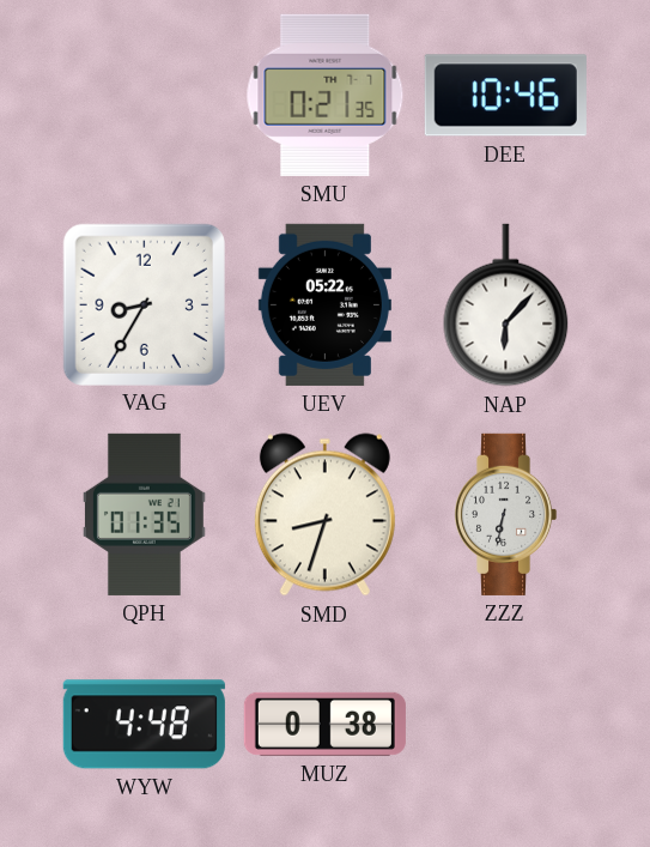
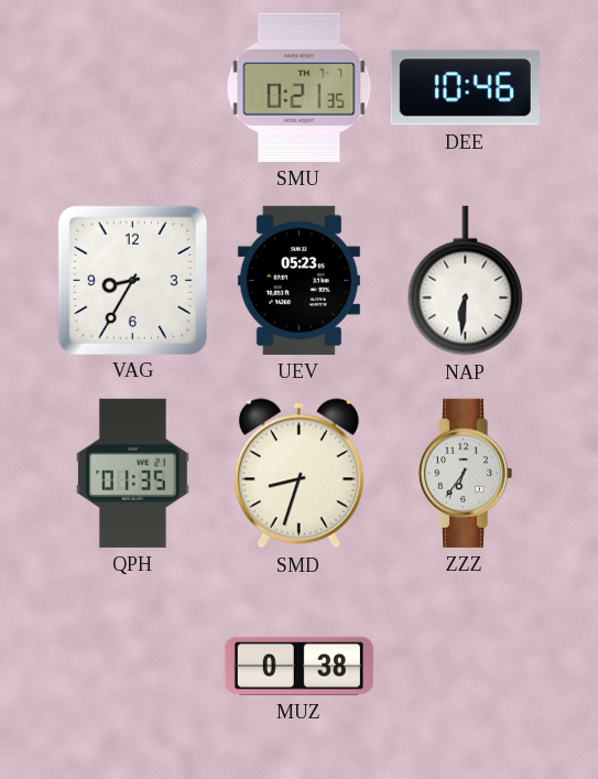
UEV: 05:22 -> 05:23 (298, 280)
NAP: 6:07 -> 6:31 (466, 281)
ZZZ: 6:32 -> 6:36 (465, 473)
WYW: 4:48 -> none (144, 725)
